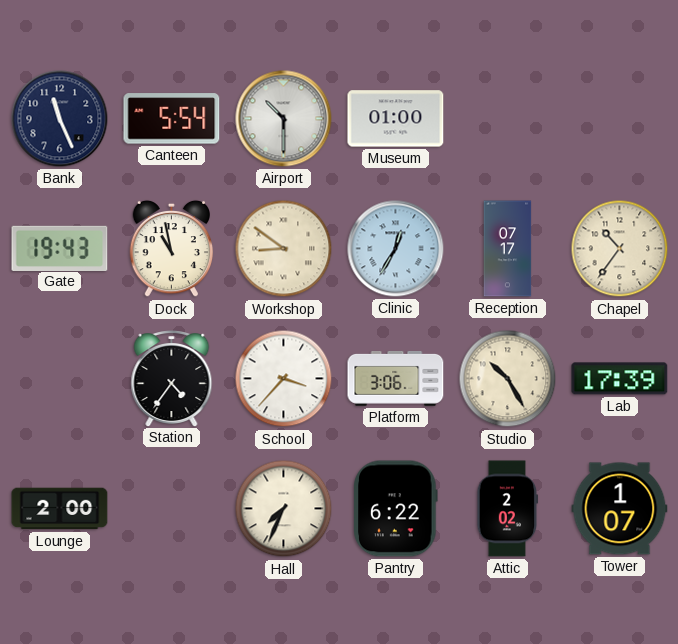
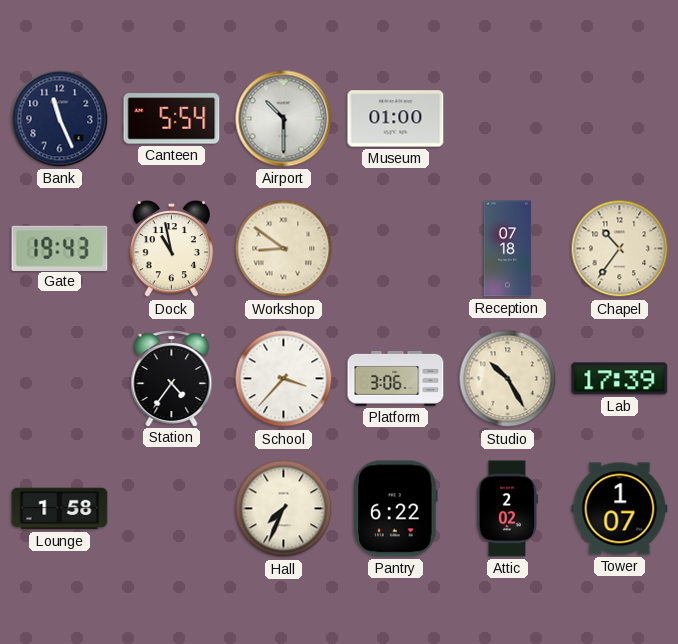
Clinic: 12:35 -> none (396, 249)
Reception: 07:17 -> 07:18 (508, 249)
Lounge: 2:00 -> 1:58 (60, 509)
